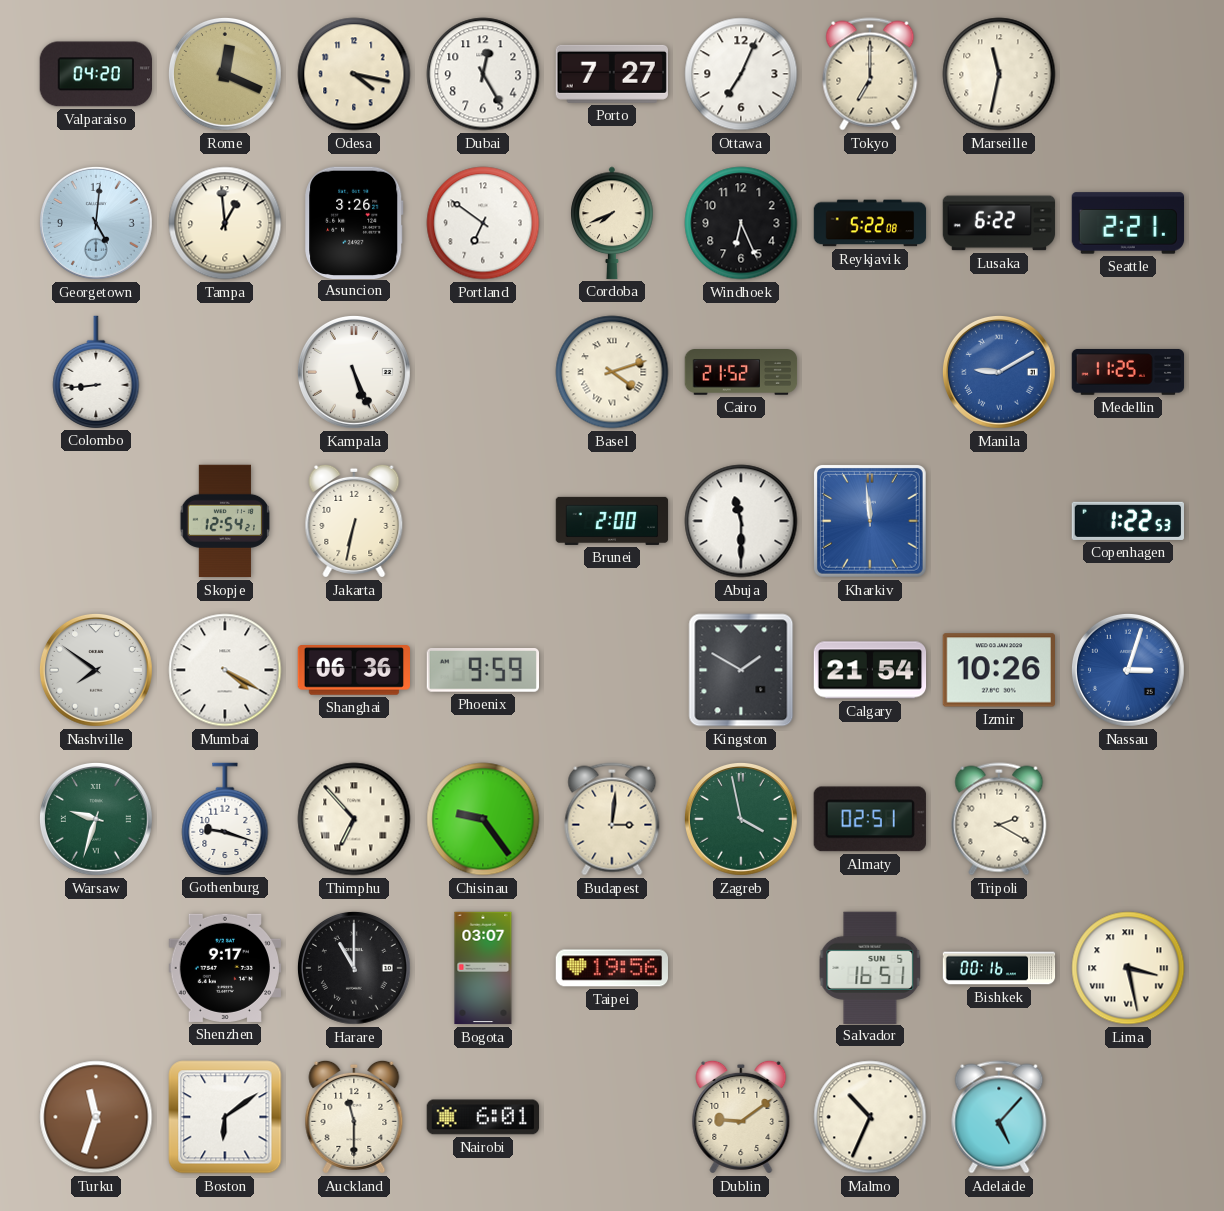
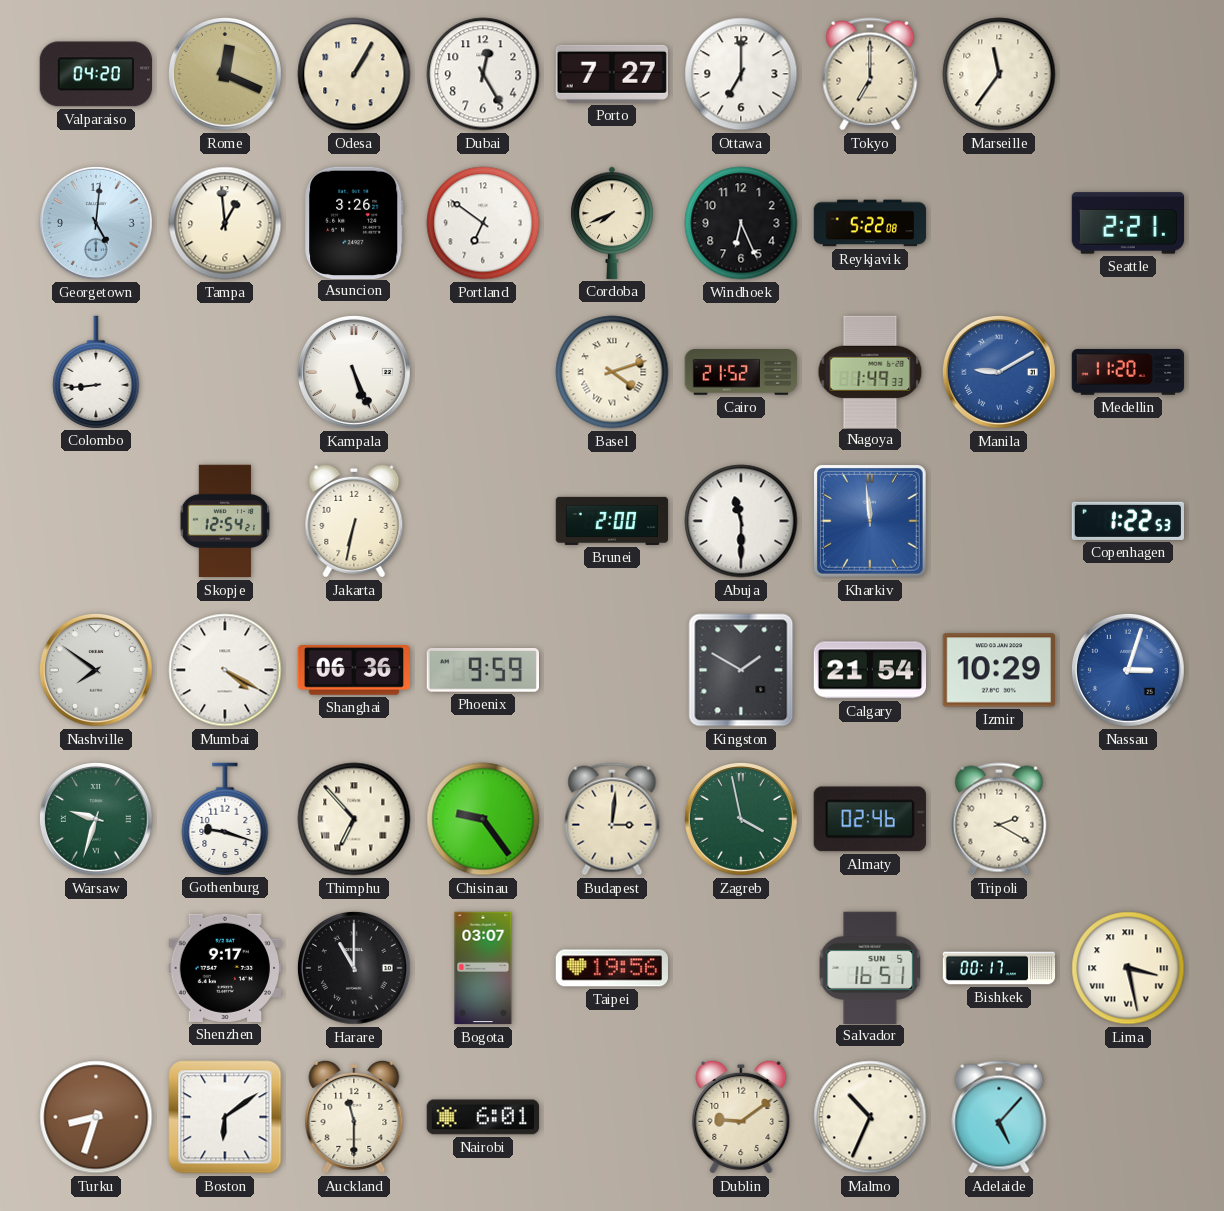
Odesa: 4:17 -> 1:05 (354, 74)
Ottawa: 7:04 -> 7:00 (741, 74)
Marseille: 11:32 -> 11:36 (999, 74)
Lusaka: 6:22 -> none (999, 223)
Nagoya: none -> 1:49 (870, 371)
Medellin: 11:25 -> 11:20 (1128, 372)
Izmir: 10:26 -> 10:29 (998, 670)
Almaty: 02:51 -> 02:46 (870, 819)
Bishkek: 00:16 -> 00:17 (999, 968)
Turku: 11:33 -> 8:33 (96, 1117)
